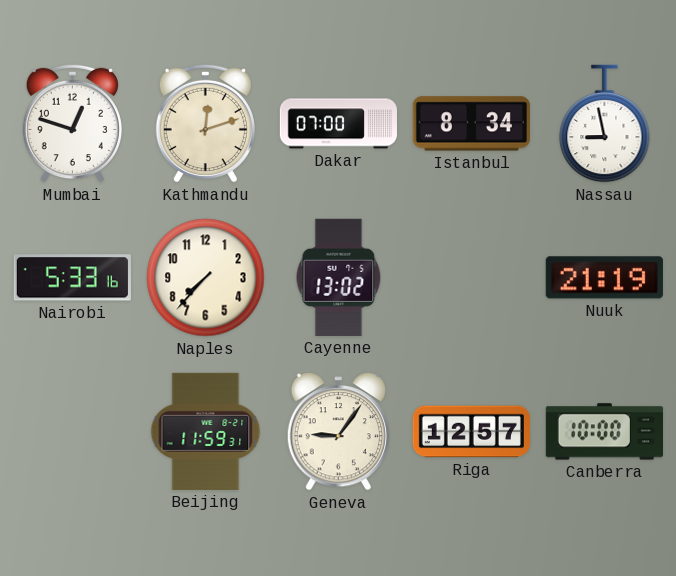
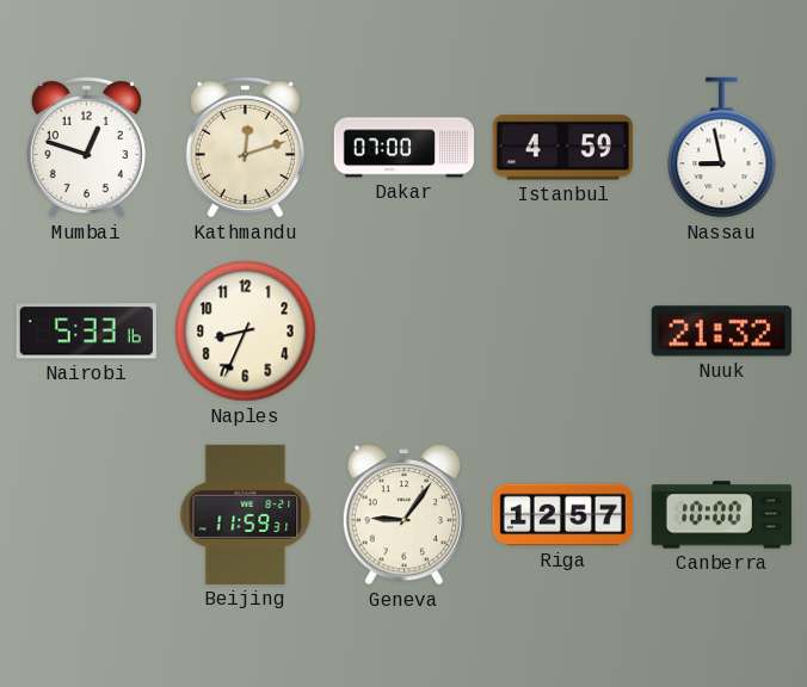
Istanbul: 8:34 -> 4:59 (562, 148)
Naples: 7:37 -> 8:34 (246, 332)
Cayenne: 13:02 -> none (339, 277)
Nuuk: 21:19 -> 21:32 (721, 332)
